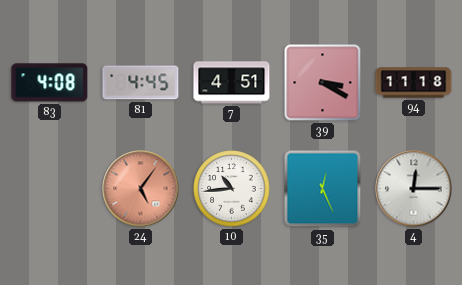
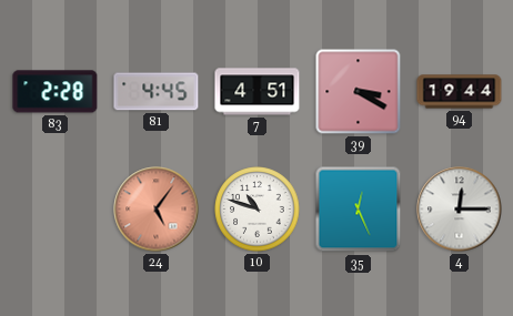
83: 4:08 -> 2:28 (56, 92)
94: 11:18 -> 19:44 (460, 92)
10: 10:44 -> 10:48 (258, 210)
